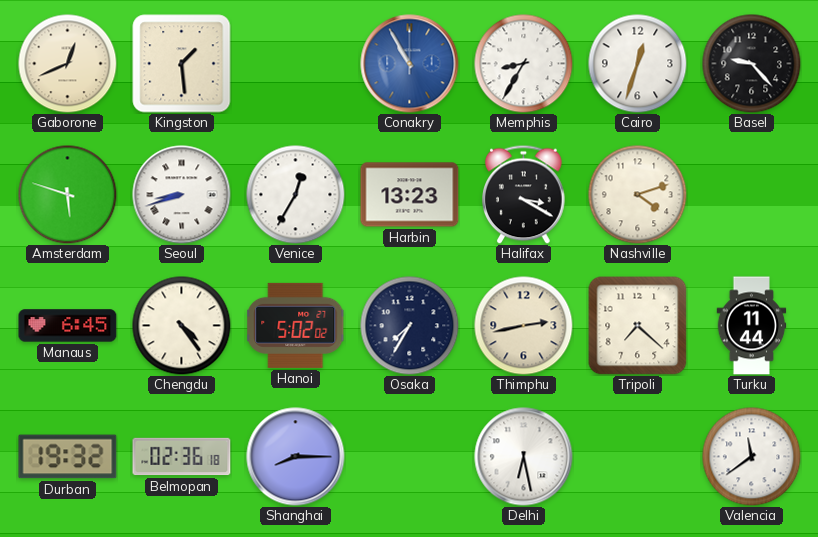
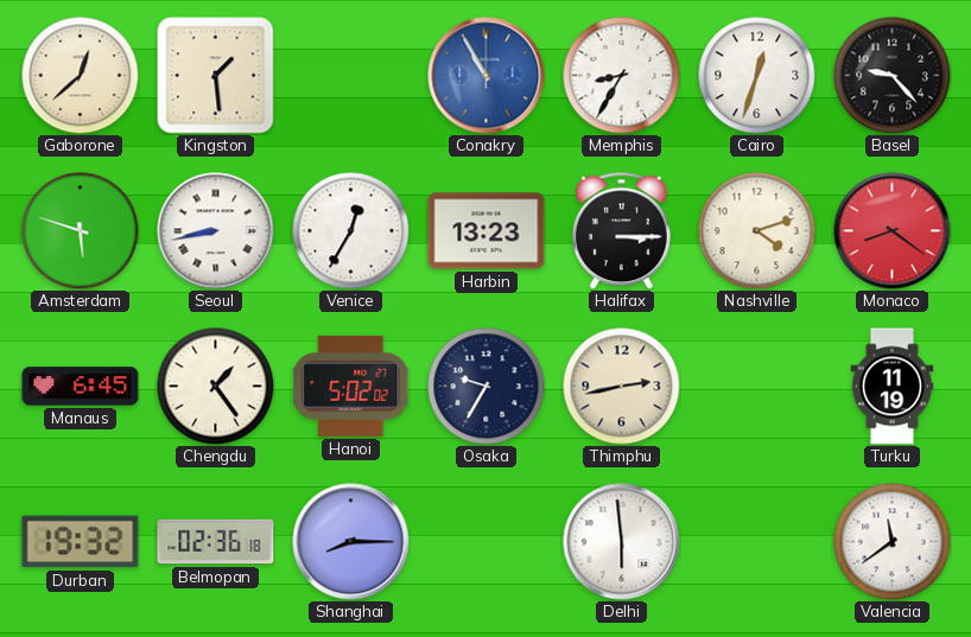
Gaborone: 12:41 -> 12:38 (81, 76)
Seoul: 8:42 -> 8:43 (216, 231)
Halifax: 3:20 -> 3:15 (622, 230)
Monaco: none -> 8:21 (893, 231)
Chengdu: 4:24 -> 1:24 (216, 387)
Osaka: 7:35 -> 9:35 (487, 387)
Tripoli: 7:22 -> none (638, 326)
Turku: 11:44 -> 11:19 (893, 387)
Delhi: 6:28 -> 5:59 (622, 542)
